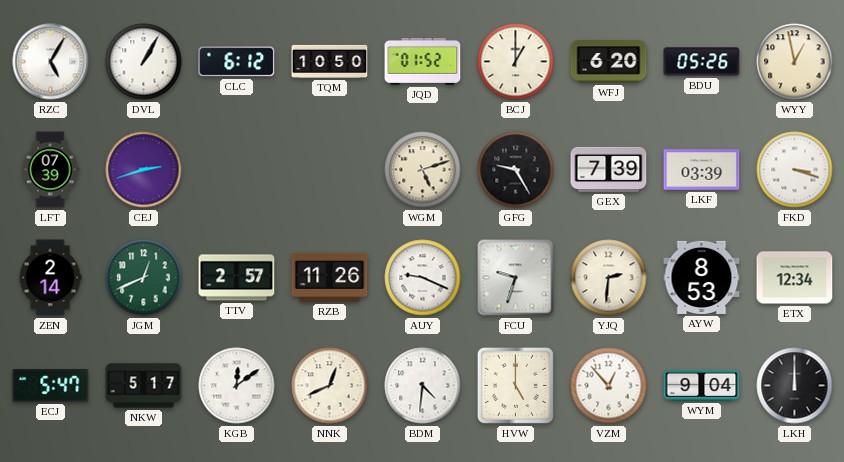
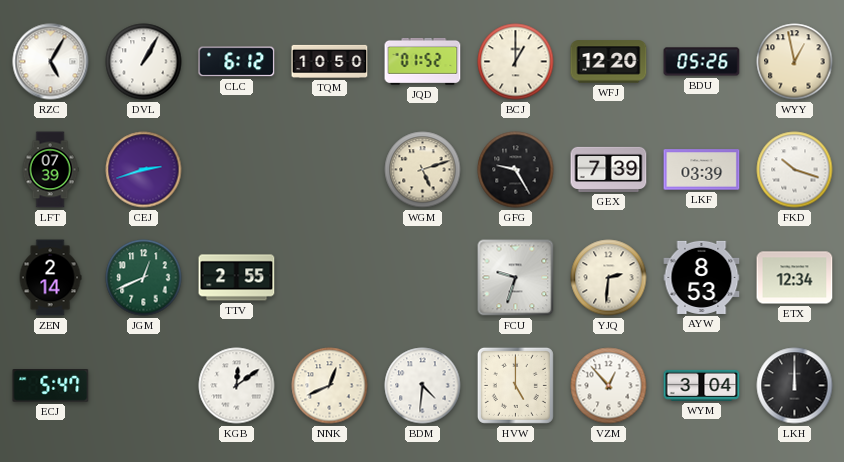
WFJ: 6:20 -> 12:20 (609, 62)
FKD: 3:18 -> 10:18 (795, 170)
TTV: 2:57 -> 2:55 (237, 278)
RZB: 11:26 -> none (330, 277)
AUY: 9:19 -> none (423, 278)
NKW: 5:17 -> none (144, 386)
WYM: 9:04 -> 3:04 (702, 385)
